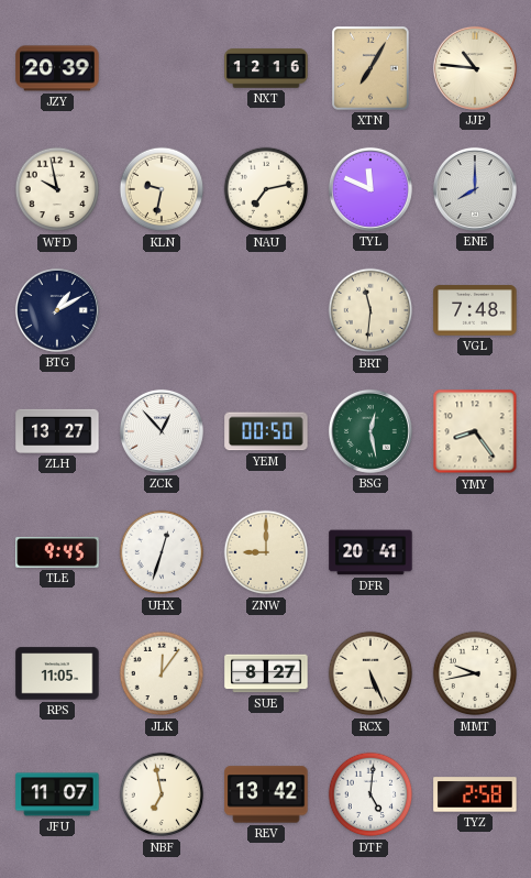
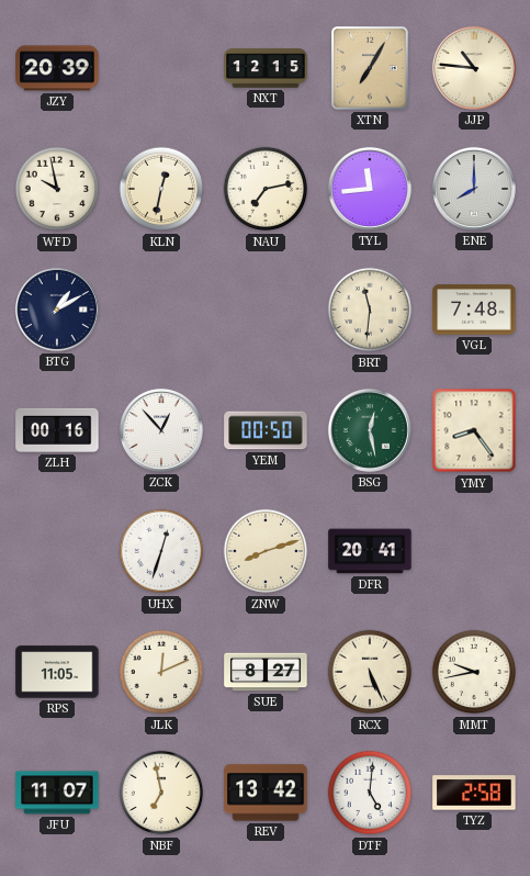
NXT: 12:16 -> 12:15 (266, 68)
KLN: 9:32 -> 12:32 (161, 189)
TYL: 11:49 -> 11:44 (370, 189)
ZLH: 13:27 -> 00:16 (57, 430)
TLE: 9:45 -> none (57, 552)
ZNW: 9:00 -> 8:12 (266, 551)
JLK: 12:06 -> 12:11 (161, 672)
